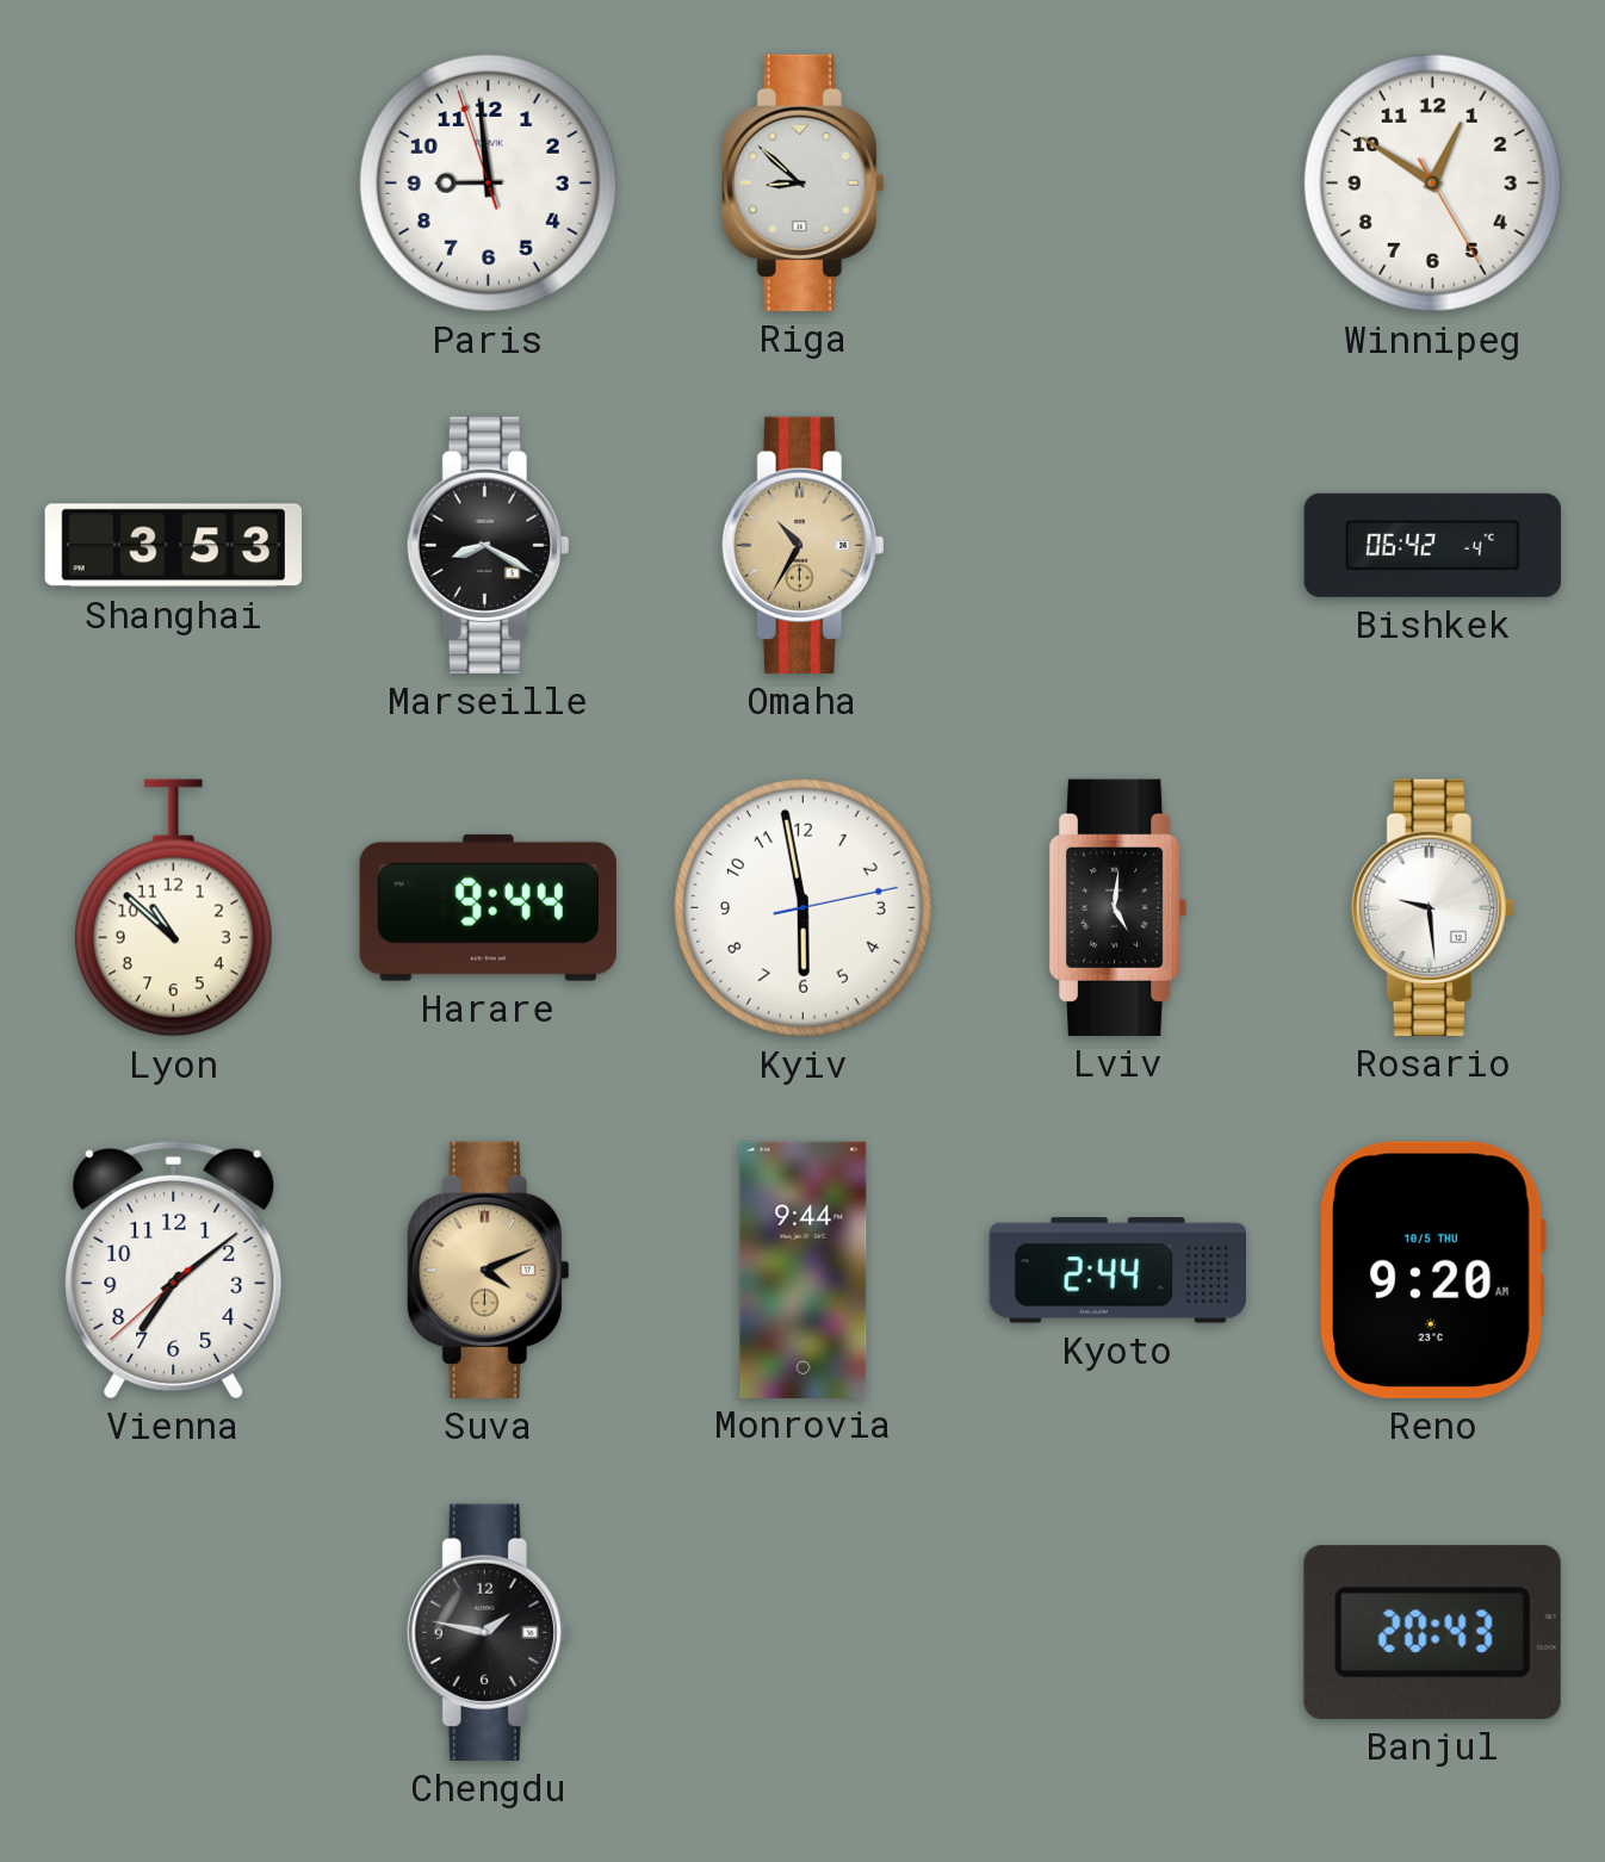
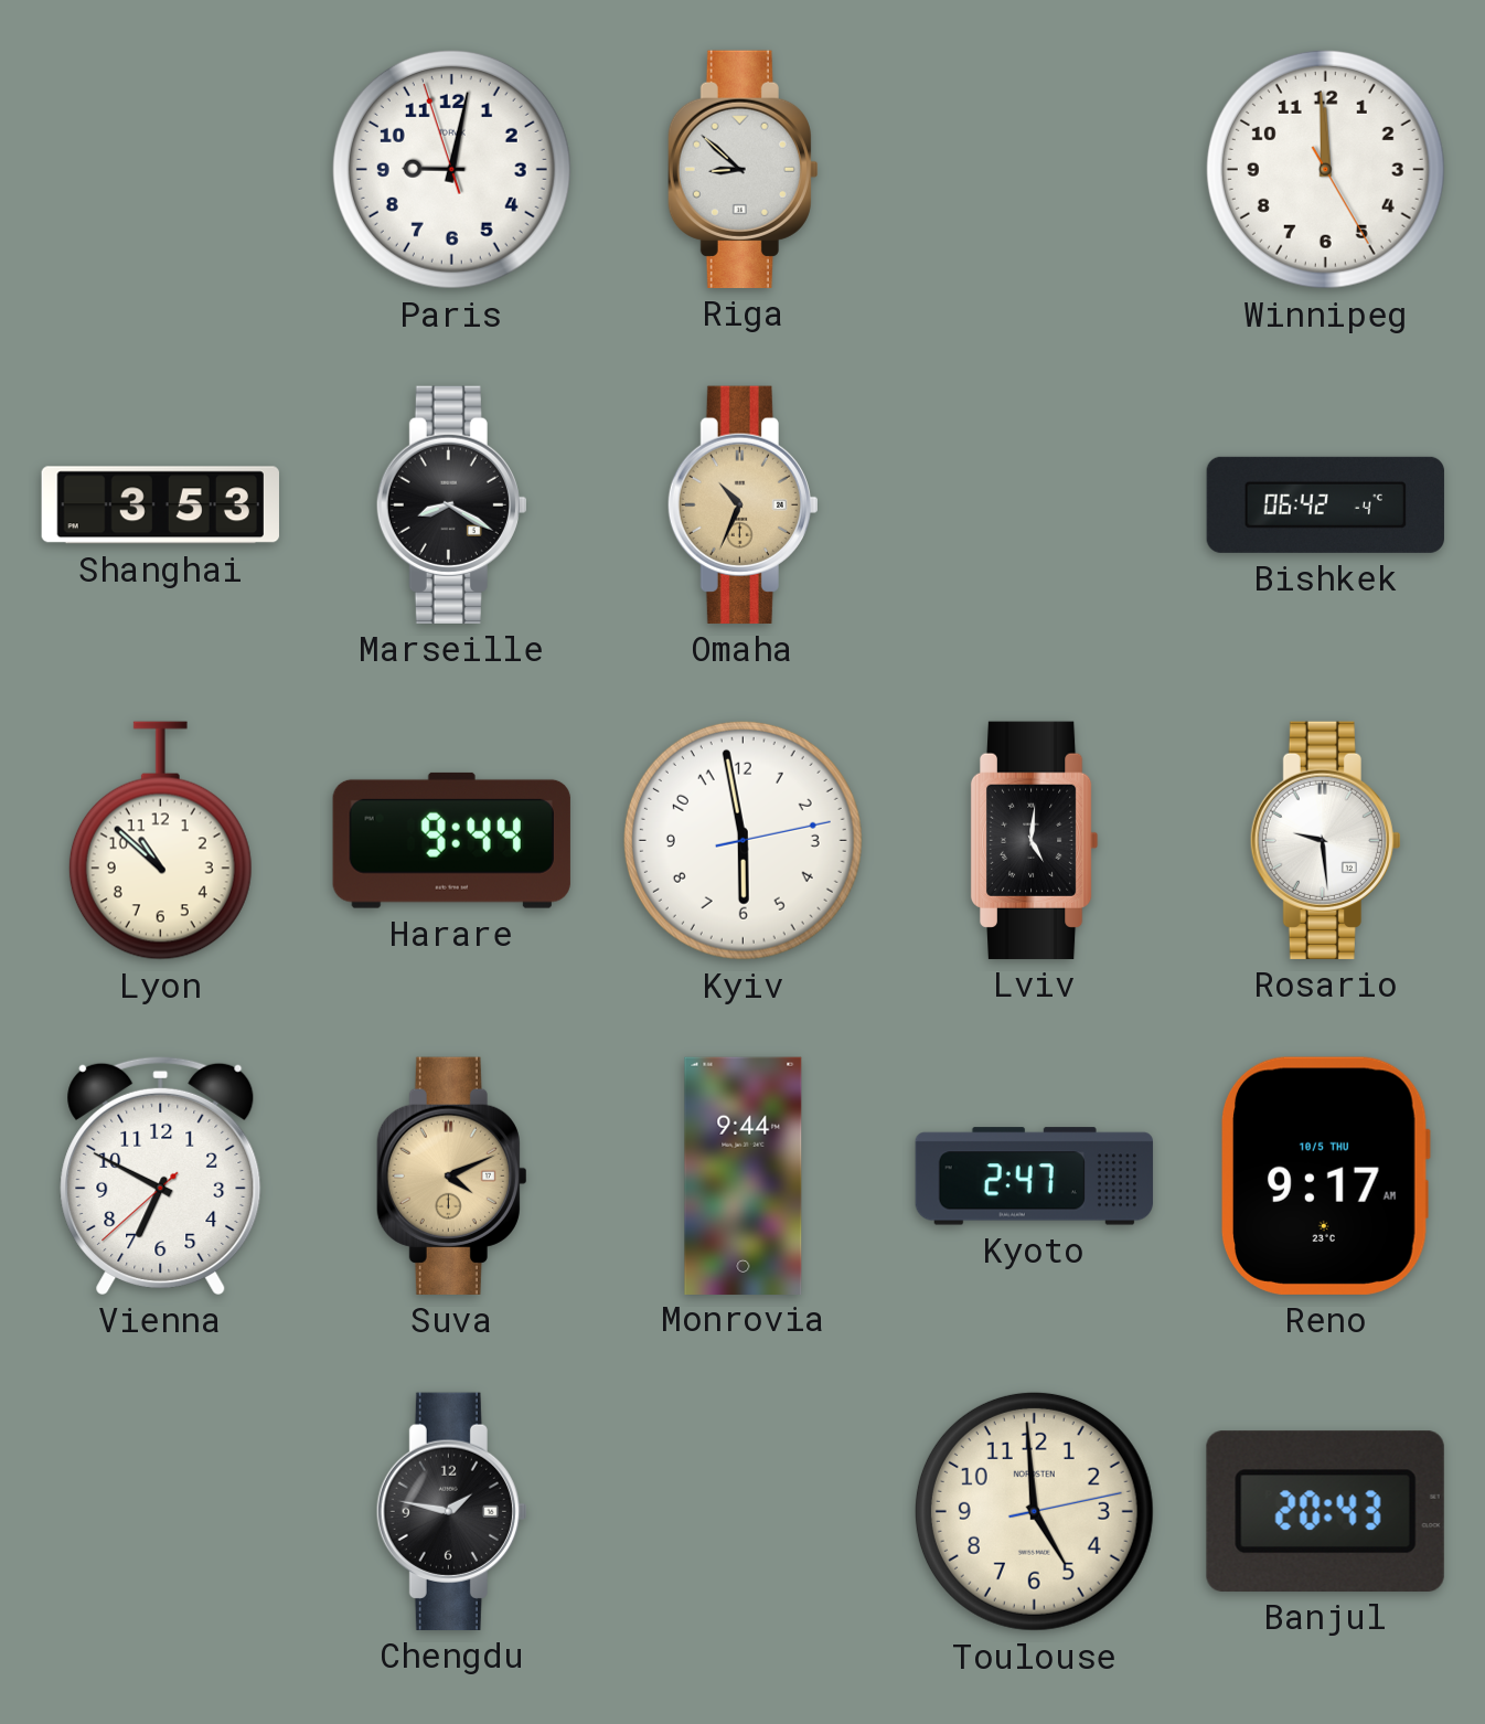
Paris: 8:58 -> 9:01 (451, 169)
Winnipeg: 12:50 -> 11:59 (1325, 169)
Omaha: 10:35 -> 10:34 (742, 504)
Vienna: 7:08 -> 6:49 (161, 1175)
Kyoto: 2:44 -> 2:47 (1034, 1177)
Reno: 9:20 -> 9:17 (1325, 1175)
Toulouse: none -> 4:59 (1034, 1511)
